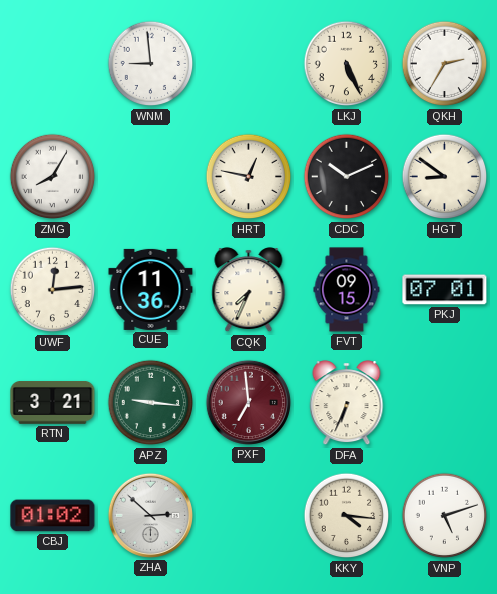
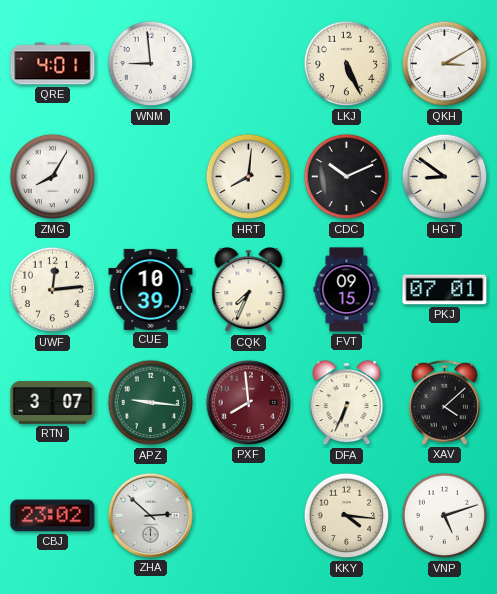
QRE: none -> 4:01 (53, 64)
QKH: 2:35 -> 3:10 (445, 64)
HRT: 12:47 -> 8:01 (249, 177)
CUE: 11:36 -> 10:39 (151, 289)
RTN: 3:21 -> 3:07 (53, 403)
PXF: 6:59 -> 7:59 (248, 402)
XAV: none -> 4:08 (444, 402)
CBJ: 01:02 -> 23:02 (53, 516)
